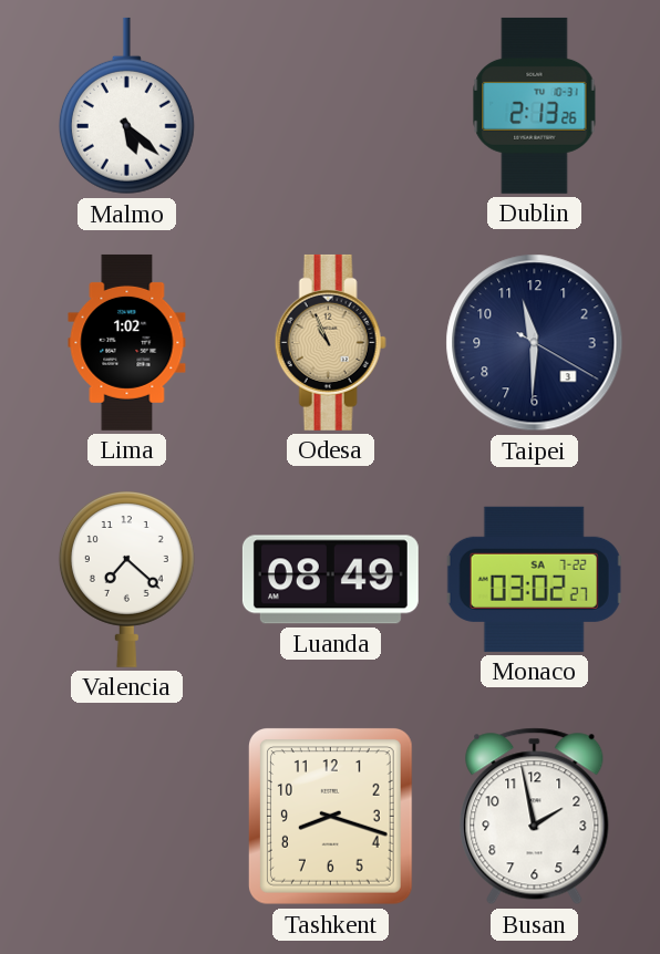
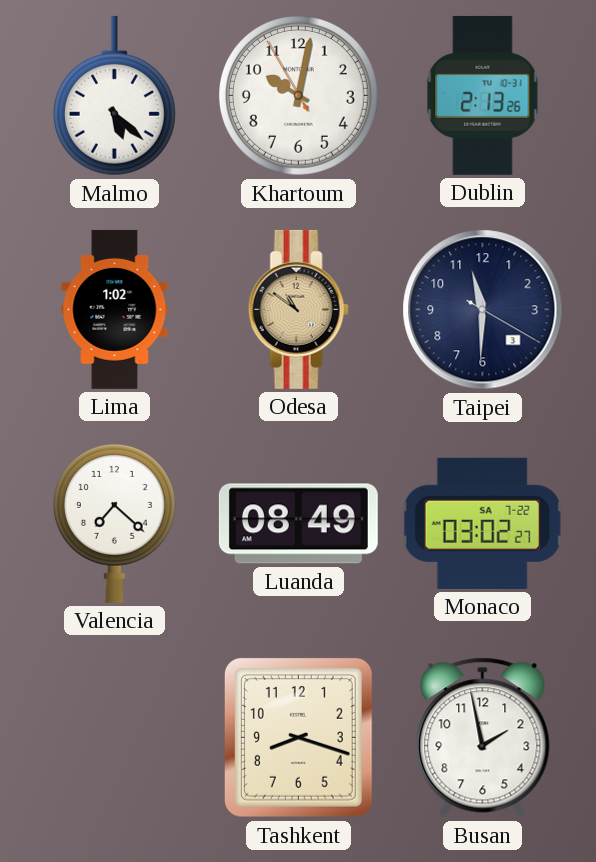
Khartoum: none -> 10:01 (298, 95)
Odesa: 10:56 -> 10:51 (298, 309)
